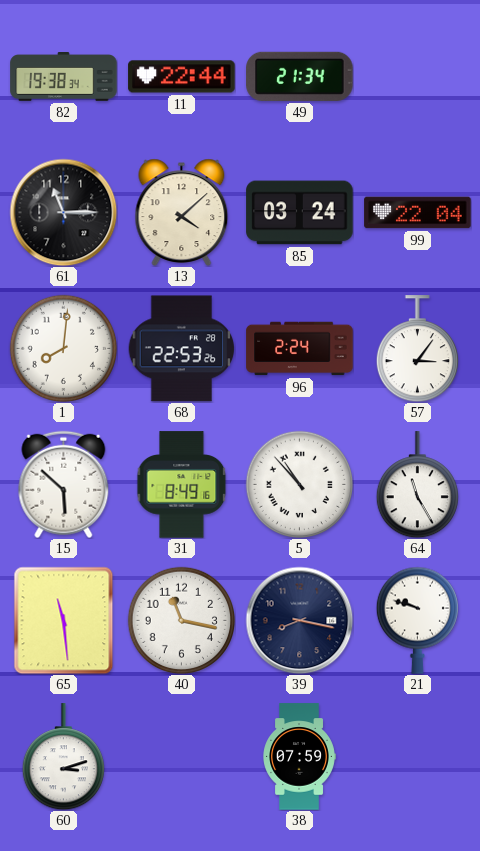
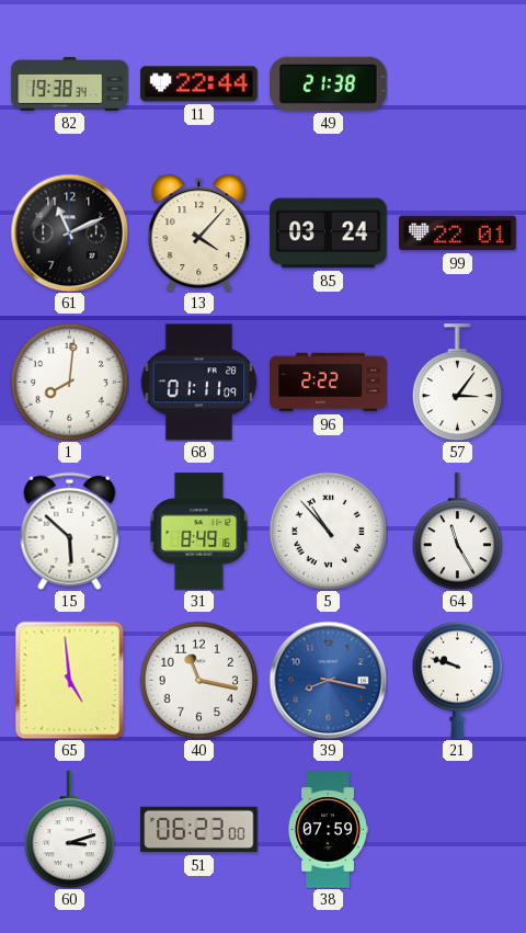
49: 21:34 -> 21:38 (329, 83)
61: 11:15 -> 11:11 (69, 232)
13: 4:08 -> 4:07 (199, 232)
99: 22:04 -> 22:01 (458, 234)
68: 22:53 -> 01:11 (198, 383)
96: 2:24 -> 2:22 (329, 383)
65: 11:29 -> 4:59 (70, 680)
39 dial: navy -> blue (328, 680)
51: none -> 06:23 (199, 830)
